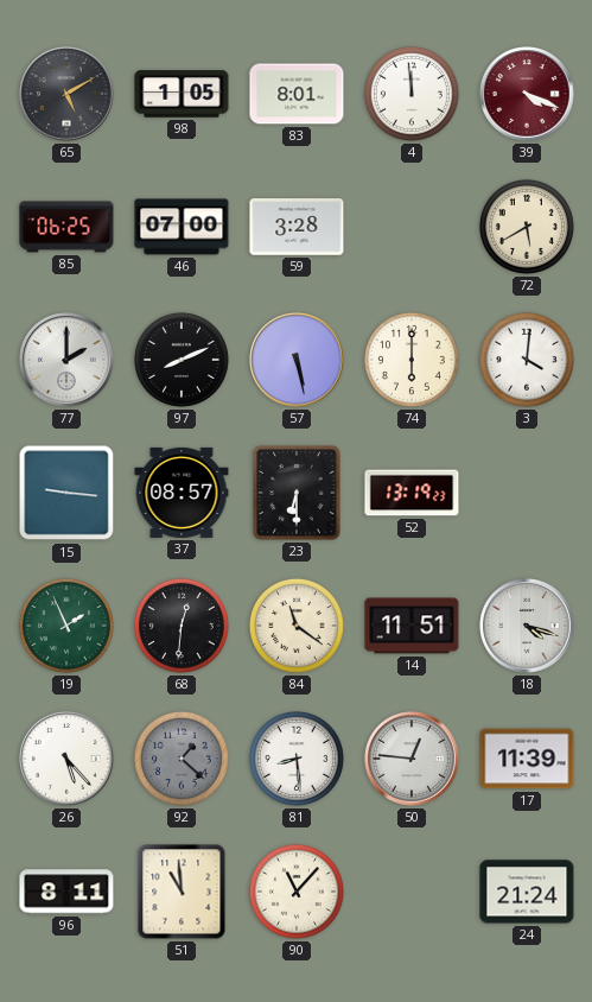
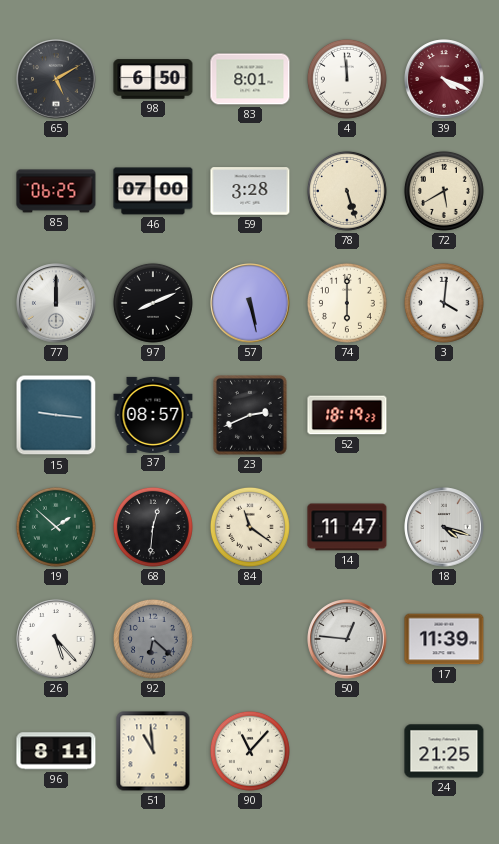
98: 1:05 -> 6:50 (153, 79)
78: none -> 5:27 (347, 191)
77: 2:00 -> 12:00 (56, 303)
23: 6:30 -> 2:41 (251, 415)
52: 13:19 -> 18:19 (347, 415)
19: 1:56 -> 1:52 (56, 527)
14: 11:51 -> 11:47 (347, 527)
92: 1:22 -> 6:22 (153, 639)
81: 8:29 -> none (297, 759)
24: 21:24 -> 21:25 (444, 751)
